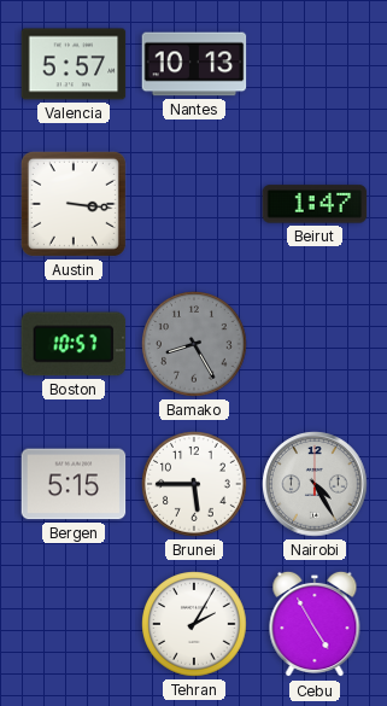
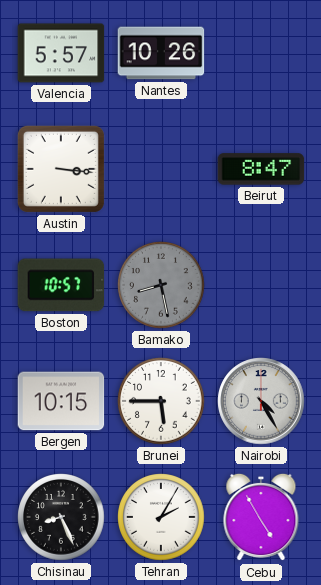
Nantes: 10:13 -> 10:26 (161, 53)
Beirut: 1:47 -> 8:47 (261, 169)
Bamako: 8:25 -> 8:28 (161, 285)
Bergen: 5:15 -> 10:15 (61, 401)
Chisinau: none -> 8:26 (61, 517)
